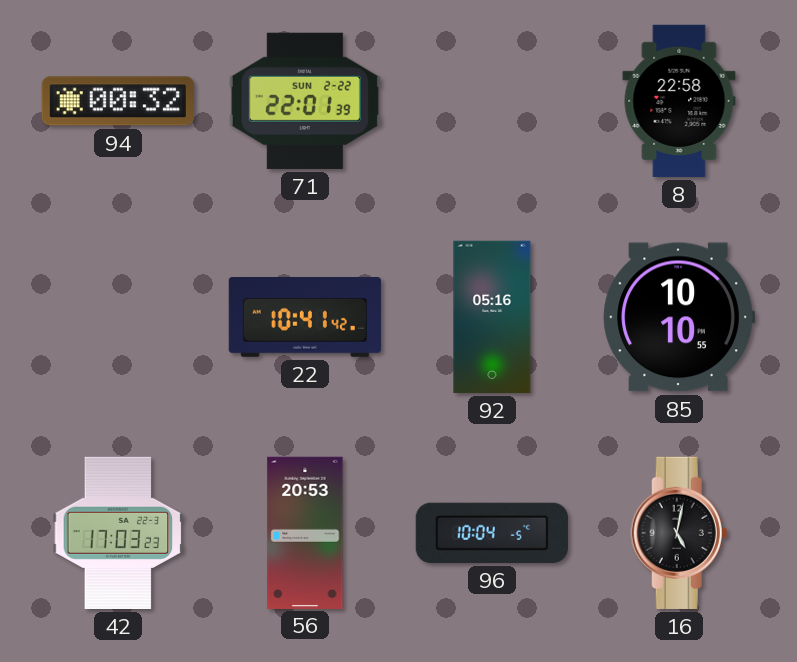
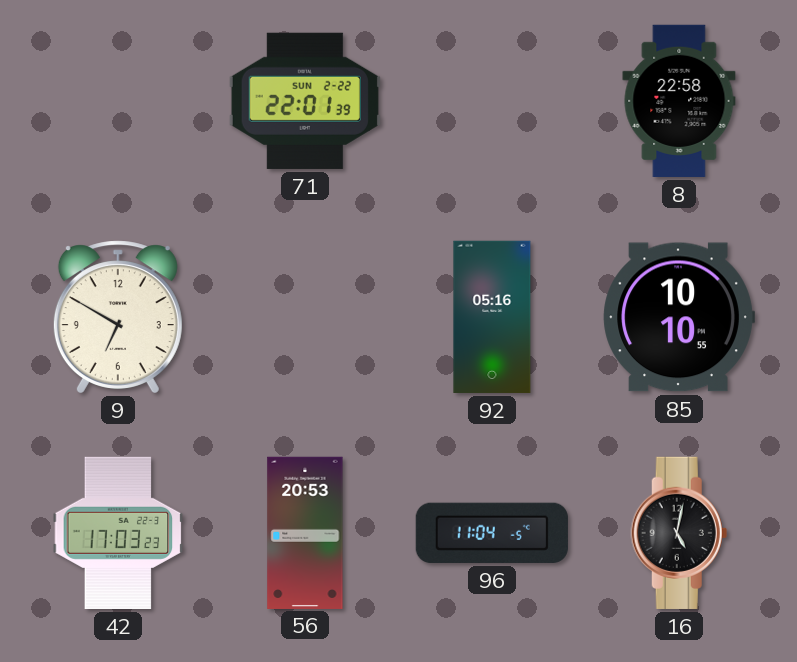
94: 00:32 -> none (118, 101)
9: none -> 6:50 (118, 317)
22: 10:41 -> none (305, 318)
96: 10:04 -> 11:04 (492, 533)
